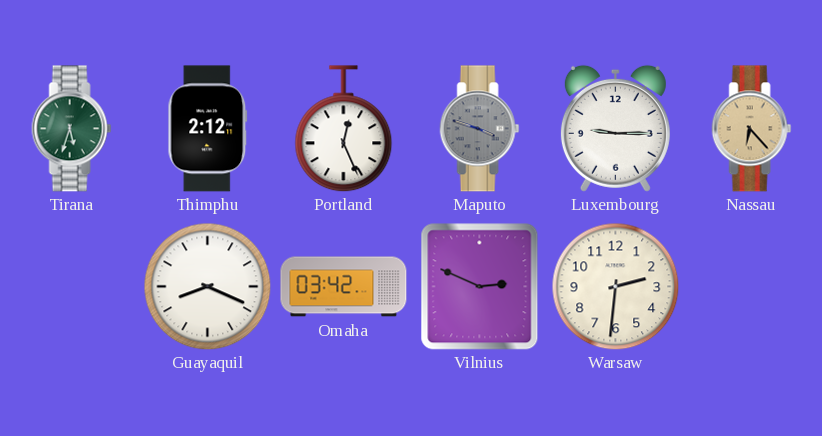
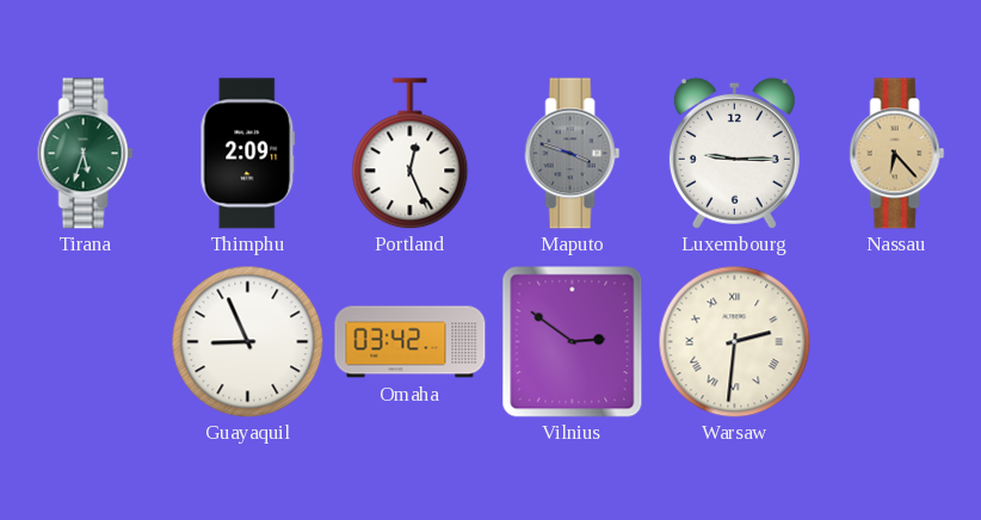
Thimphu: 2:12 -> 2:09 (248, 154)
Guayaquil: 8:19 -> 8:56 (247, 341)
Vilnius: 2:49 -> 2:51 (573, 342)
Warsaw numerals: Arabic -> Roman (734, 341)
